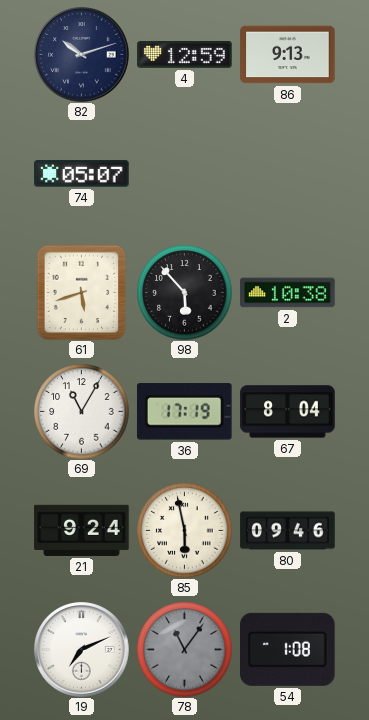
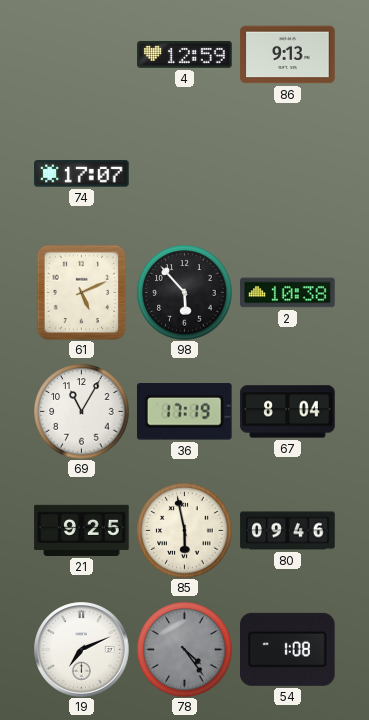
82: 10:12 -> none (82, 55)
74: 05:07 -> 17:07 (82, 174)
61: 5:42 -> 5:11 (82, 292)
21: 9:24 -> 9:25 (82, 530)
78: 11:06 -> 4:24 (184, 649)
